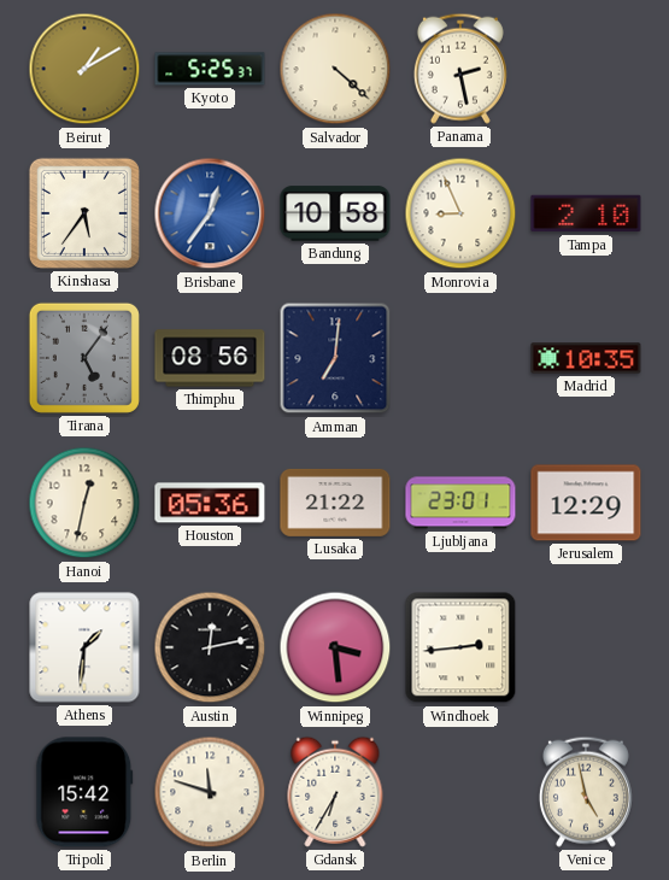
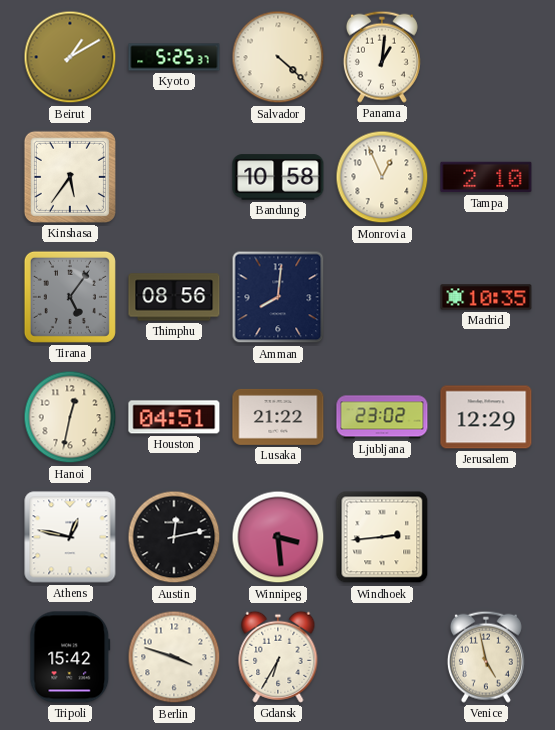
Panama: 2:28 -> 1:01 (382, 57)
Brisbane: 12:36 -> none (210, 213)
Monrovia: 8:56 -> 12:56 (382, 177)
Amman: 7:01 -> 8:01 (278, 297)
Houston: 05:36 -> 04:51 (174, 417)
Ljubljana: 23:01 -> 23:02 (382, 417)
Athens: 1:31 -> 12:47 (70, 537)
Berlin: 11:48 -> 3:48 (174, 657)
